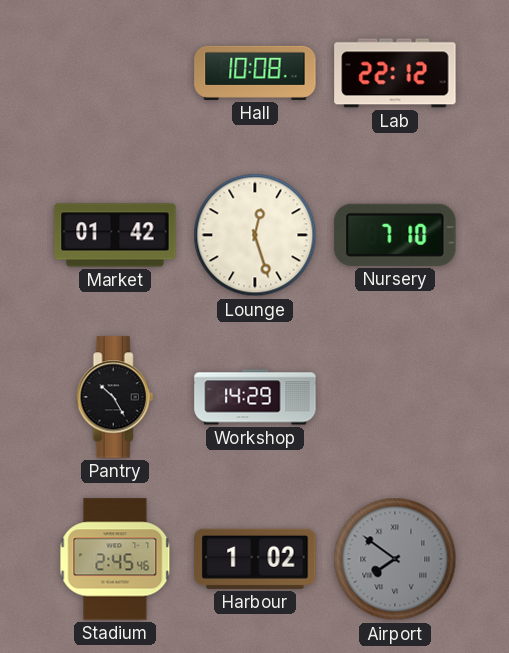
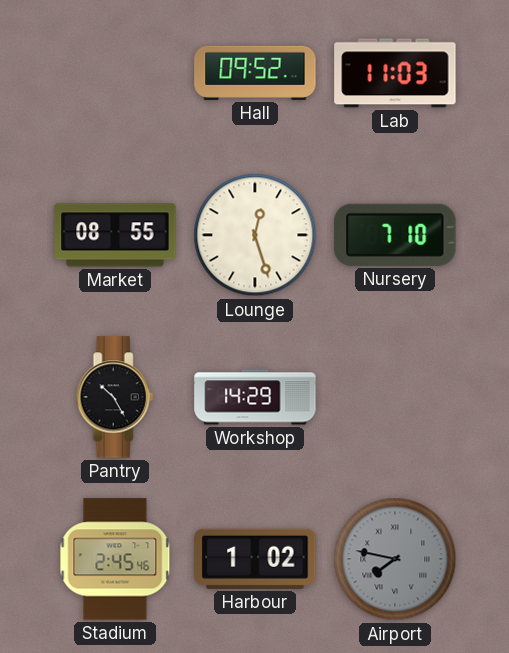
Hall: 10:08 -> 09:52 (255, 73)
Lab: 22:12 -> 11:03 (395, 73)
Market: 01:42 -> 08:55 (115, 235)
Airport: 7:51 -> 7:47 (395, 559)
